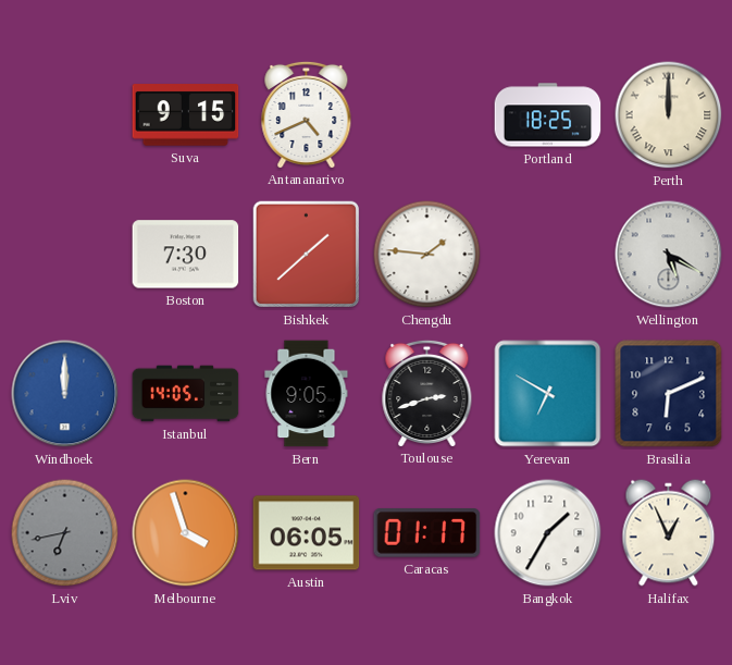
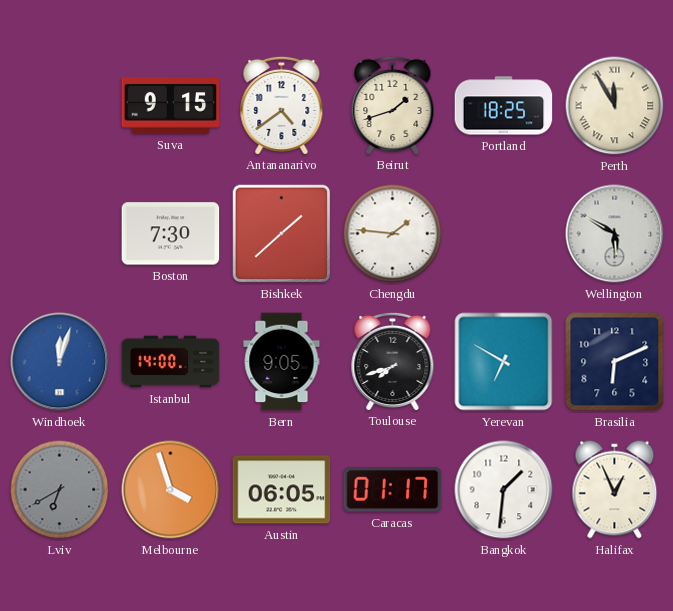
Antananarivo: 4:41 -> 4:39 (282, 105)
Beirut: none -> 1:42 (393, 105)
Perth: 12:00 -> 11:55 (615, 106)
Wellington: 5:20 -> 5:50 (615, 234)
Windhoek: 12:00 -> 12:03 (60, 362)
Istanbul: 14:05 -> 14:00 (171, 362)
Toulouse: 2:42 -> 7:42 (393, 361)
Lviv: 6:43 -> 6:40 (60, 490)
Bangkok: 1:35 -> 1:31 (504, 490)
